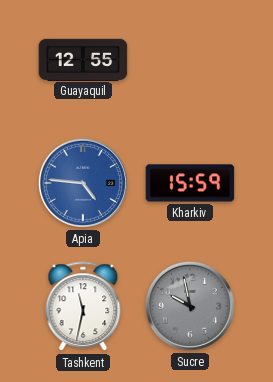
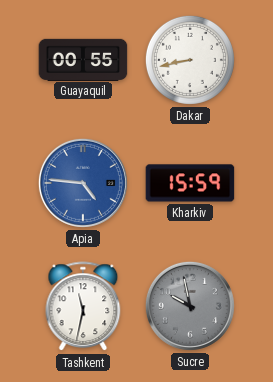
Guayaquil: 12:55 -> 00:55 (83, 59)
Dakar: none -> 8:43 (190, 60)
